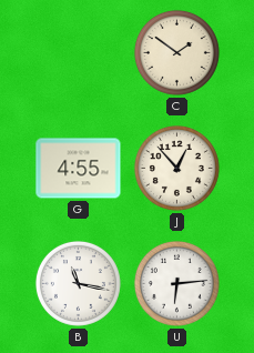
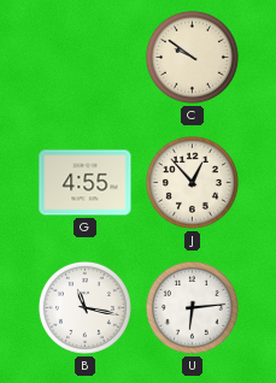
C: 1:51 -> 9:51 (192, 57)
